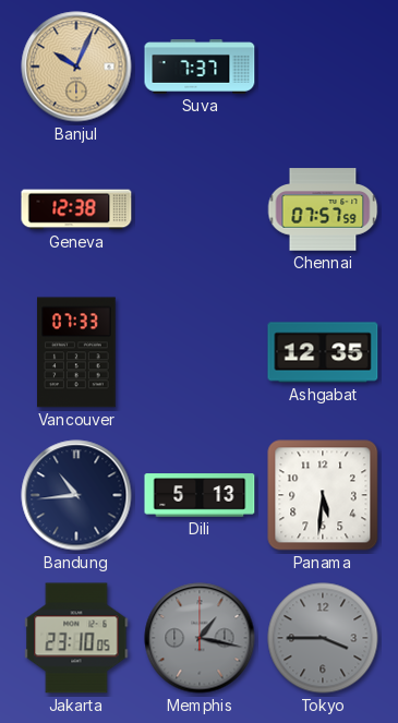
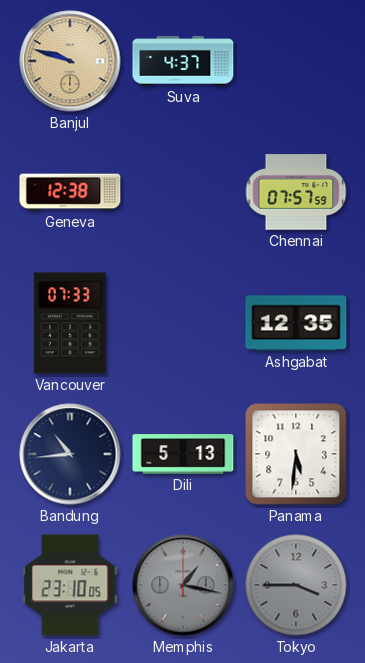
Banjul: 10:04 -> 9:48 (70, 61)
Suva: 7:37 -> 4:37 (183, 62)
